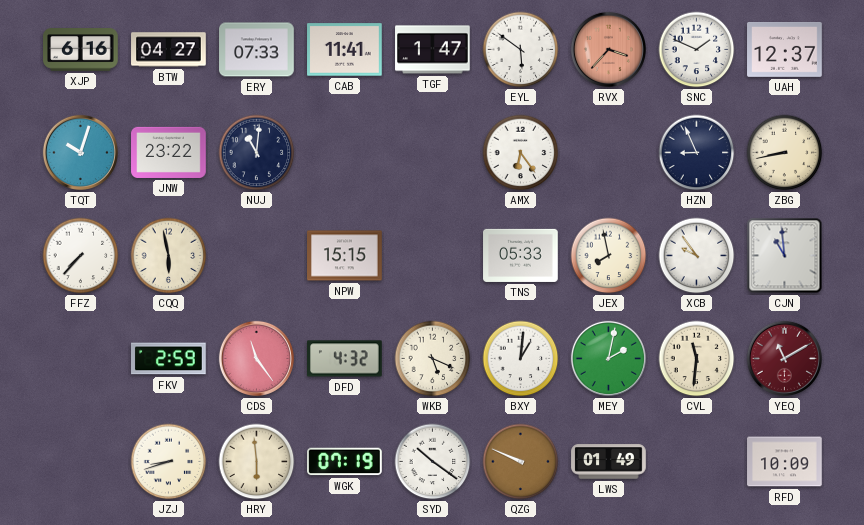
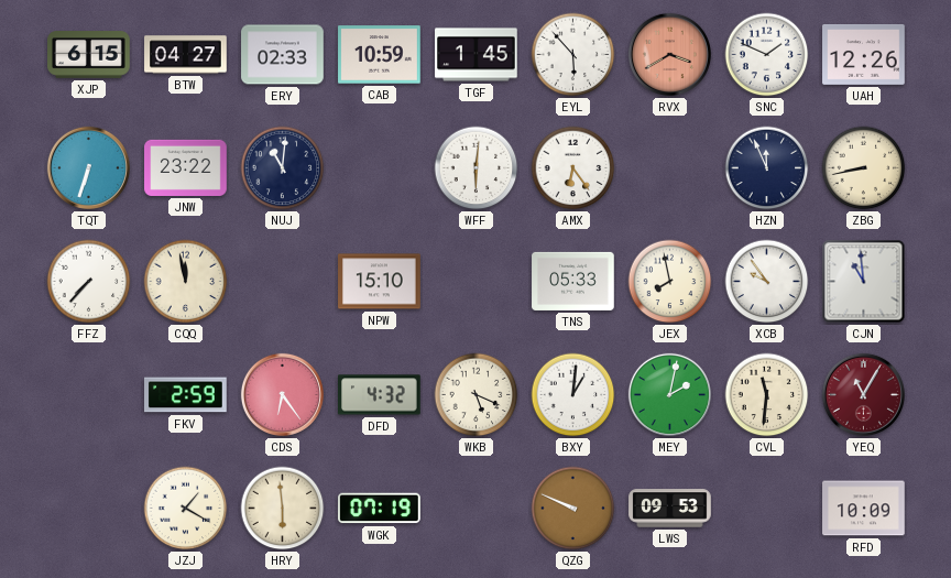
XJP: 6:16 -> 6:15 (89, 55)
ERY: 07:33 -> 02:33 (283, 55)
CAB: 11:41 -> 10:59 (380, 55)
TGF: 1:47 -> 1:45 (477, 55)
EYL: 5:51 -> 5:53 (573, 55)
RVX: 3:37 -> 3:40 (669, 54)
UAH: 12:37 -> 12:26 (864, 55)
TQT: 10:03 -> 6:33 (88, 167)
WFF: none -> 6:01 (477, 168)
HZN: 8:56 -> 11:56 (767, 168)
CQQ: 5:58 -> 11:58 (186, 282)
NPW: 15:15 -> 15:10 (380, 282)
CDS: 11:24 -> 6:24 (282, 394)
YEQ: 11:10 -> 11:05 (863, 394)
JZJ: 8:42 -> 1:20 (186, 509)
SYD: 10:21 -> none (433, 462)
LWS: 01:49 -> 09:53 (670, 509)
